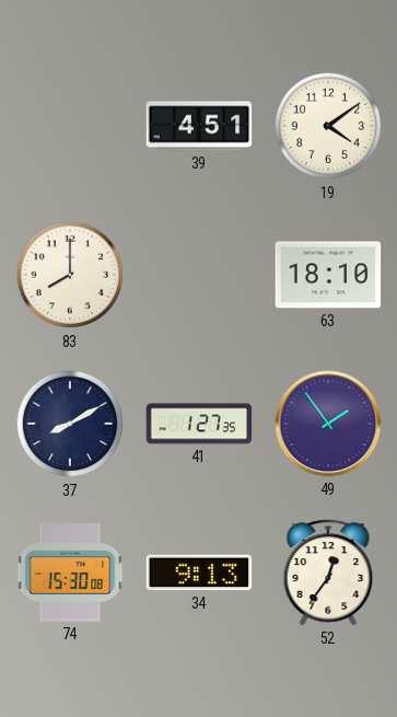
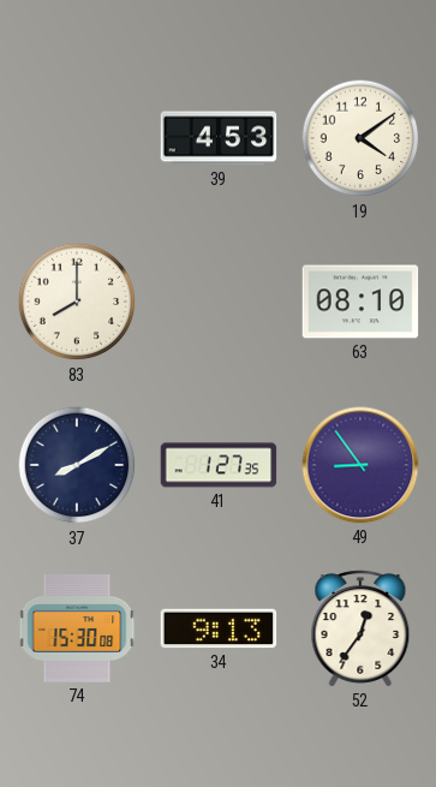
39: 4:51 -> 4:53 (219, 138)
63: 18:10 -> 08:10 (360, 302)
49: 1:54 -> 8:54 (360, 465)
